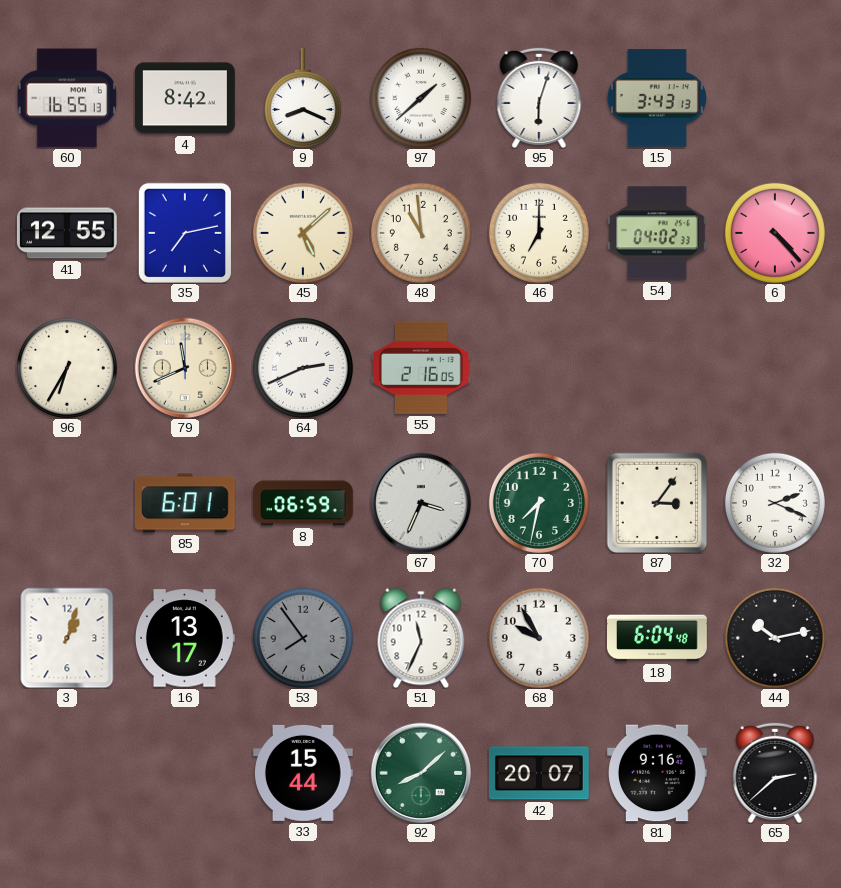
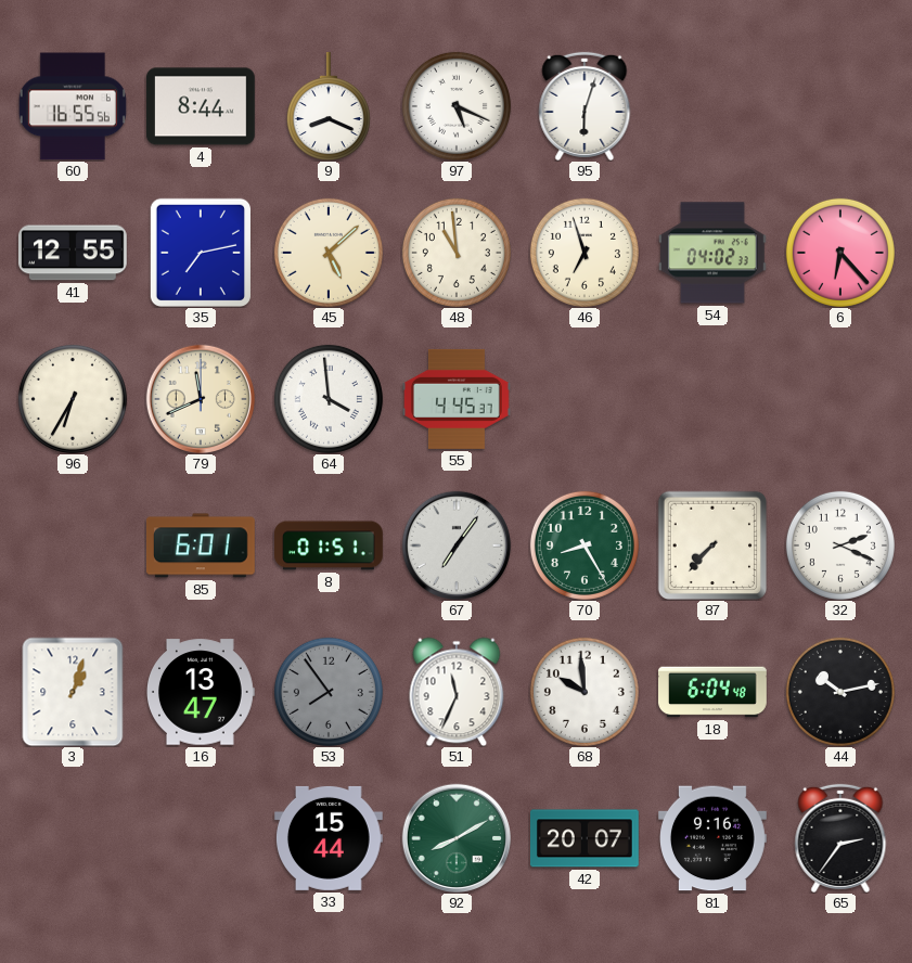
60: 16:55:13 -> 16:55:56 (73, 106)
4: 8:42 -> 8:44 (201, 106)
97: 1:38 -> 5:19 (457, 106)
15: 3:43 -> none (657, 98)
46: 7:00 -> 6:57 (585, 253)
6: 4:23 -> 6:23 (840, 253)
64: 2:41 -> 3:59 (329, 399)
55: 2:16 -> 4:45 (458, 399)
8: 06:59 -> 01:51 (330, 545)
67: 3:34 -> 7:06 (457, 545)
70: 7:32 -> 8:25 (585, 545)
87: 3:06 -> 7:37 (712, 545)
16: 13:17 -> 13:47 (202, 692)
68: 9:55 -> 9:59 (585, 692)
92: 8:08 -> 8:10 (457, 838)
65: 2:38 -> 2:36 (840, 838)
